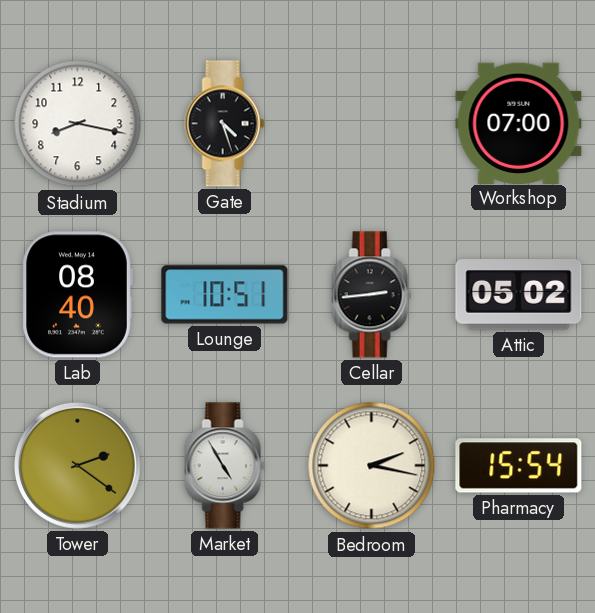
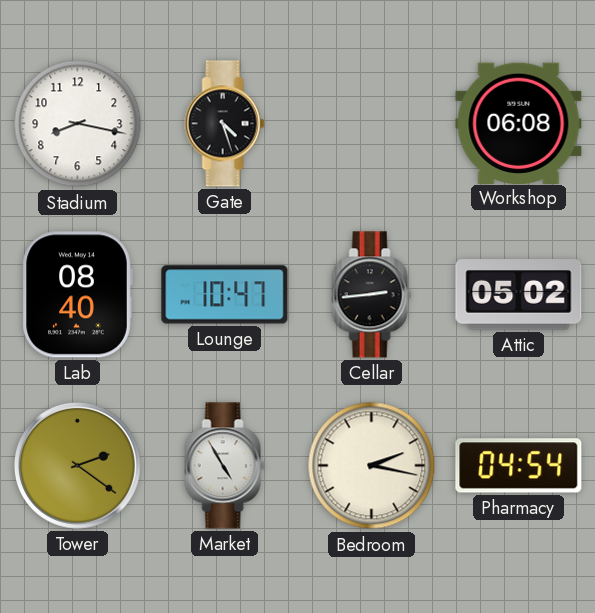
Workshop: 07:00 -> 06:08 (519, 123)
Lounge: 10:51 -> 10:47 (225, 295)
Pharmacy: 15:54 -> 04:54 (519, 466)
